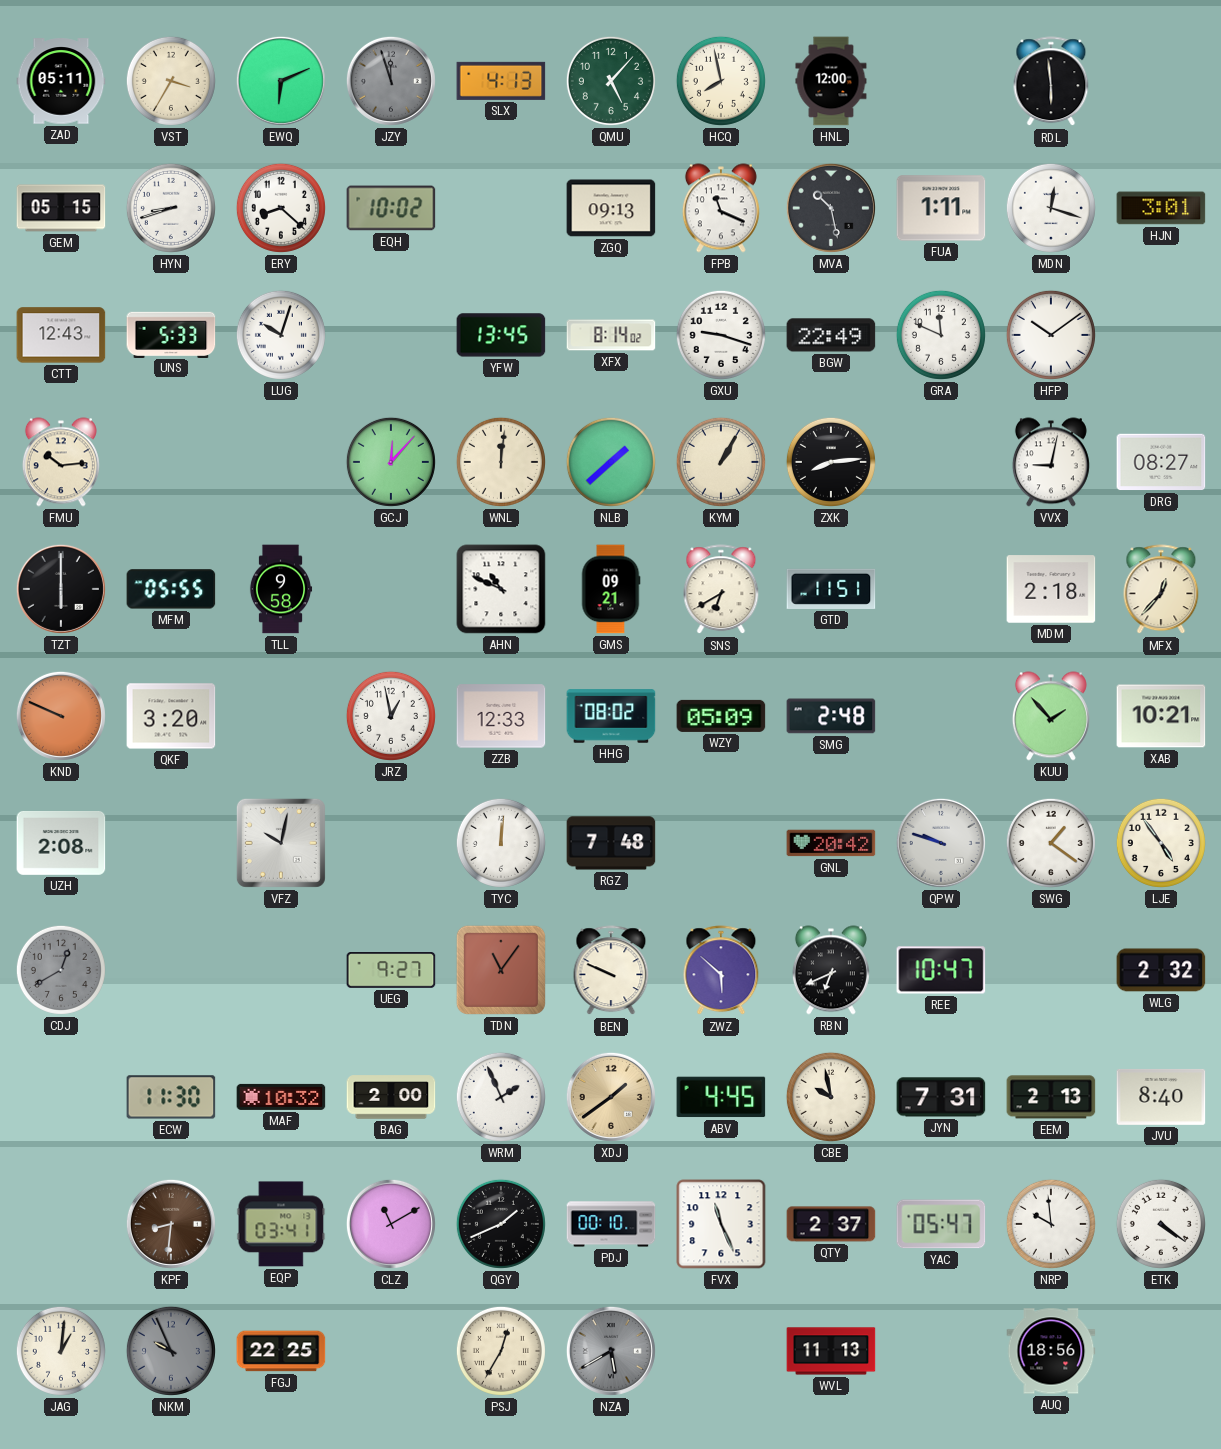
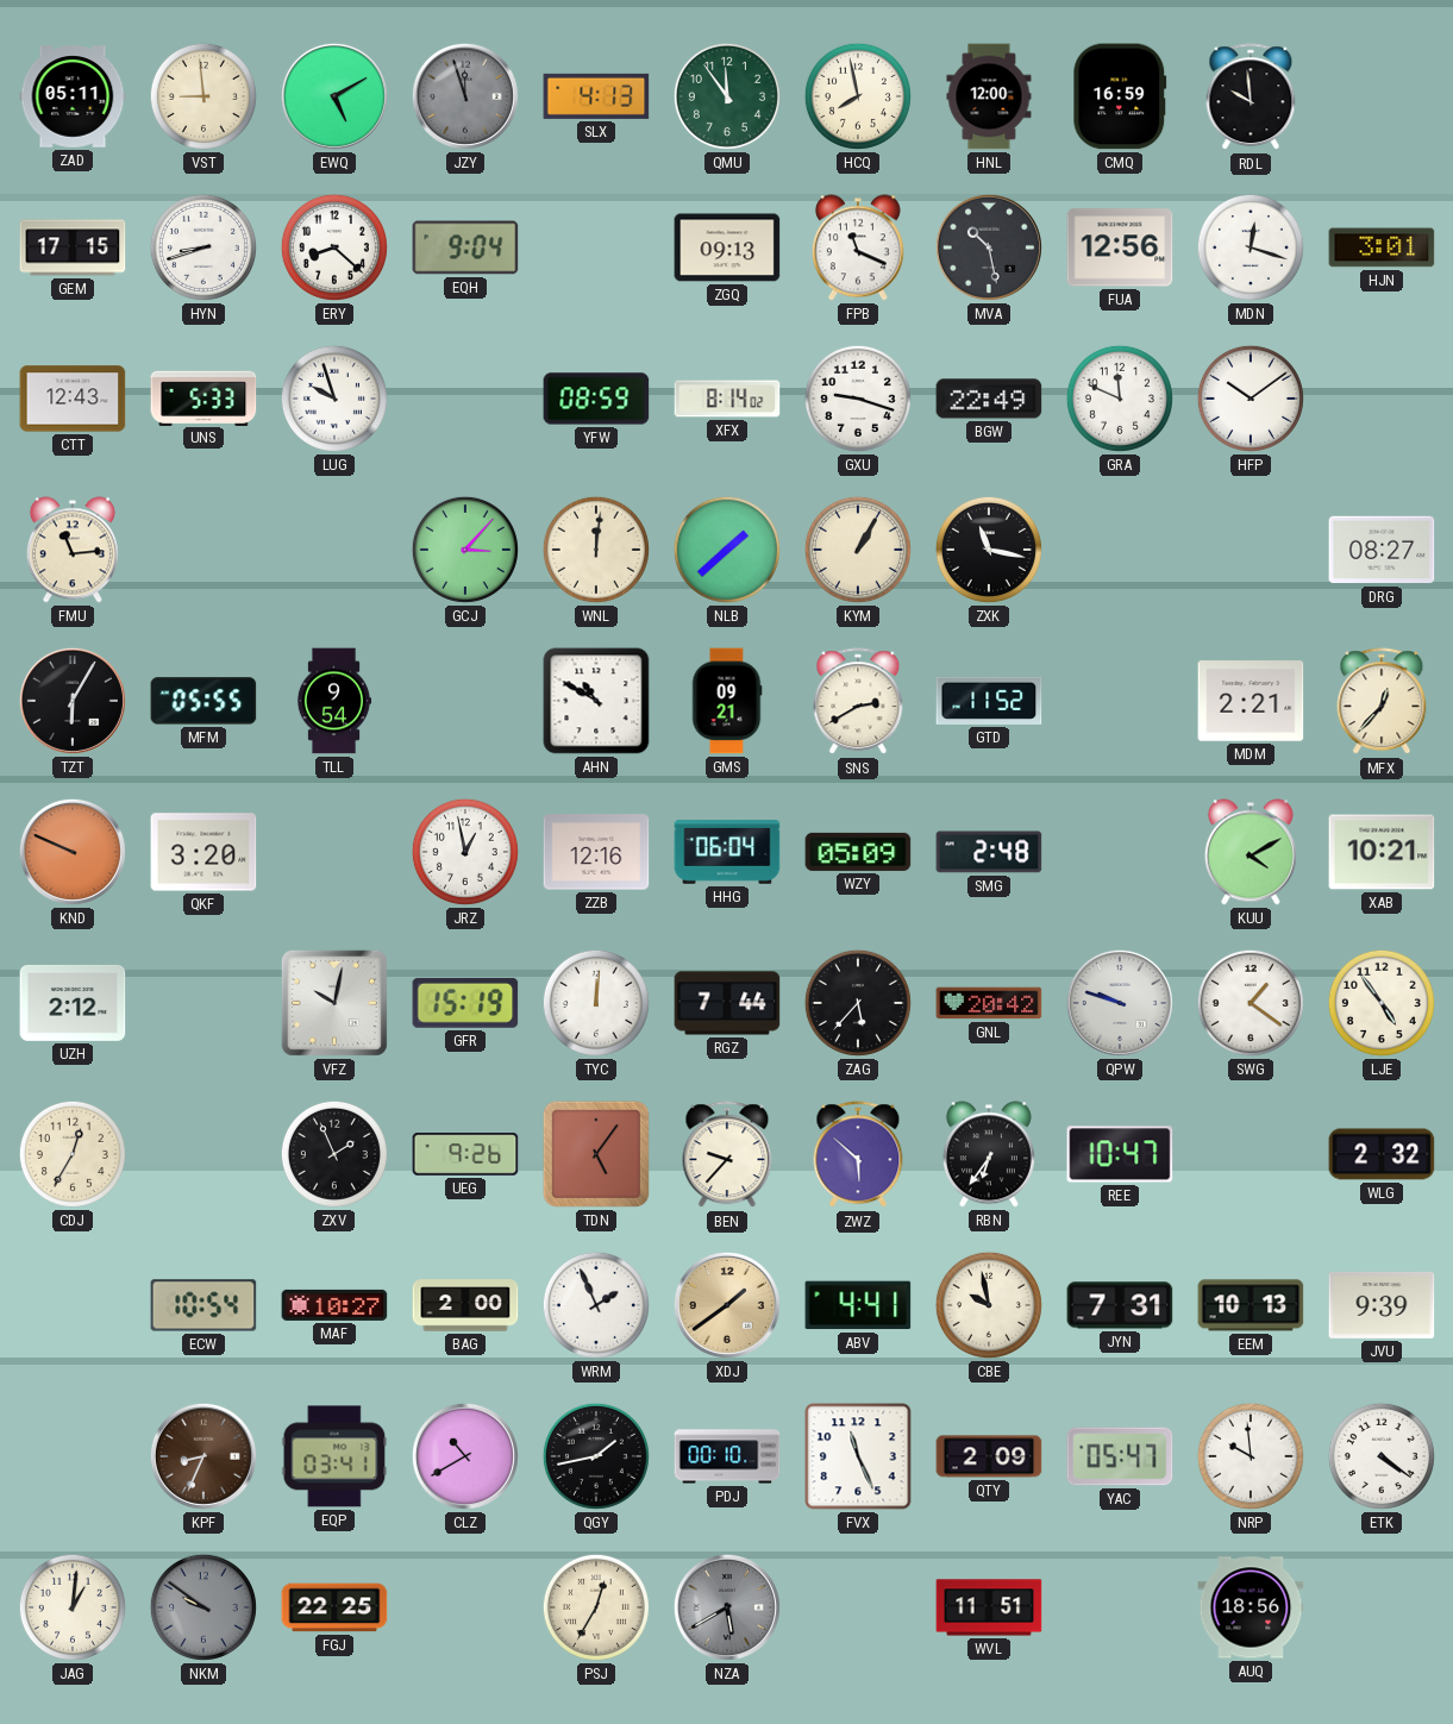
VST: 3:35 -> 8:59 (203, 96)
EWQ: 6:11 -> 5:10 (334, 96)
QMU: 5:07 -> 11:54 (727, 96)
CMQ: none -> 16:59 (1120, 96)
RDL: 5:59 -> 9:59 (1251, 98)
GEM: 05:15 -> 17:15 (73, 247)
EQH: 10:02 -> 9:04 (465, 247)
FUA: 1:11 -> 12:56 (1120, 247)
LUG: 10:03 -> 9:57 (334, 399)
YFW: 13:45 -> 08:59 (596, 399)
FMU: 10:14 -> 11:14 (73, 550)
GCJ: 12:07 -> 3:07 (465, 550)
ZXK: 8:14 -> 11:17 (989, 550)
VVX: 9:02 -> none (1051, 462)
TZT: 6:00 -> 6:05 (73, 701)
TLL: 9:58 -> 9:54 (334, 701)
AHN: 10:49 -> 10:50 (596, 701)
SNS: 6:40 -> 2:40 (858, 702)
GTD: 11:51 -> 11:52 (989, 701)
MDM: 2:18 -> 2:21 (1251, 701)
ZZB: 12:33 -> 12:16 (596, 852)
HHG: 08:02 -> 06:04 (727, 852)
KUU: 1:53 -> 4:10 (1251, 852)
UZH: 2:08 -> 2:12 (73, 1003)
GFR: none -> 15:19 (465, 1003)
RGZ: 7:48 -> 7:44 (727, 1003)
ZAG: none -> 5:37 (858, 1003)
CDJ: 12:40 -> 12:35 (73, 1154)
CDJ dial: grey -> cream (73, 1154)
ZXV: none -> 1:56 (334, 1154)
UEG: 9:27 -> 9:26 (465, 1155)
TDN: 11:06 -> 5:06 (596, 1154)
BEN: 9:49 -> 9:37 (727, 1155)
RBN: 6:41 -> 6:36 (989, 1154)
ECW: 11:30 -> 10:54 (203, 1305)
MAF: 10:32 -> 10:27 (334, 1305)
ABV: 4:45 -> 4:41 (858, 1305)
EEM: 2:13 -> 10:13 (1251, 1305)
JVU: 8:40 -> 9:39 (1382, 1305)
KPF: 8:31 -> 8:34 (203, 1456)
CLZ: 11:10 -> 10:40 (465, 1456)
QGY: 1:41 -> 1:43 (596, 1456)
QTY: 2:37 -> 2:09 (989, 1456)
NKM: 9:56 -> 9:51 (203, 1607)
WVL: 11:13 -> 11:51 (989, 1607)
